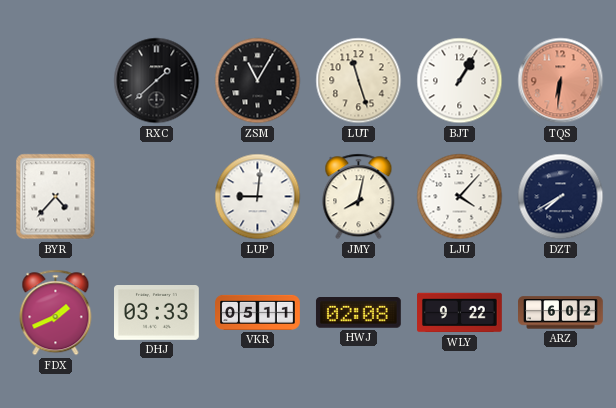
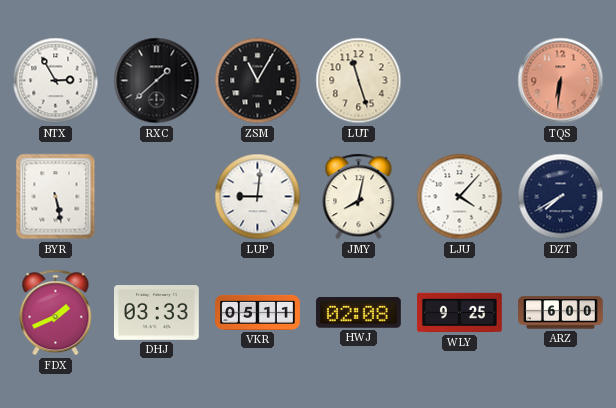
NTX: none -> 2:55 (56, 81)
BJT: 1:05 -> none (460, 81)
BYR: 4:37 -> 5:28 (56, 197)
WLY: 9:22 -> 9:25 (460, 313)
ARZ: 6:02 -> 6:00 (561, 313)
